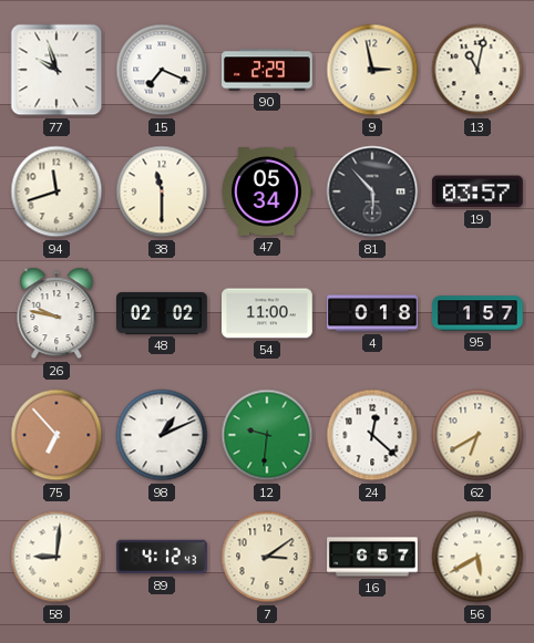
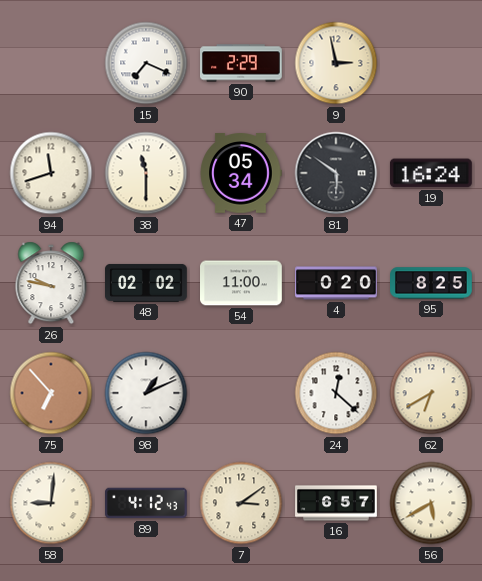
77: 9:57 -> none (57, 70)
13: 11:02 -> none (477, 70)
81: 5:53 -> 5:51 (336, 173)
19: 03:57 -> 16:24 (431, 173)
4: 0:18 -> 0:20 (336, 283)
95: 1:57 -> 8:25 (431, 283)
12: 9:31 -> none (267, 435)
